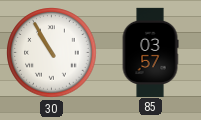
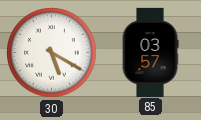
30: 10:55 -> 5:20 (52, 53)
